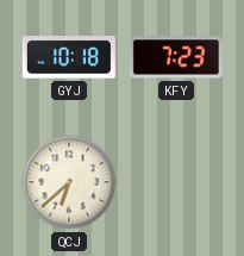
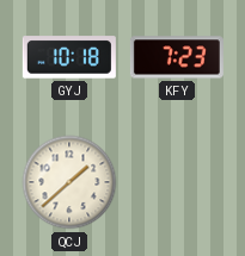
QCJ: 6:38 -> 1:38 (69, 182)
